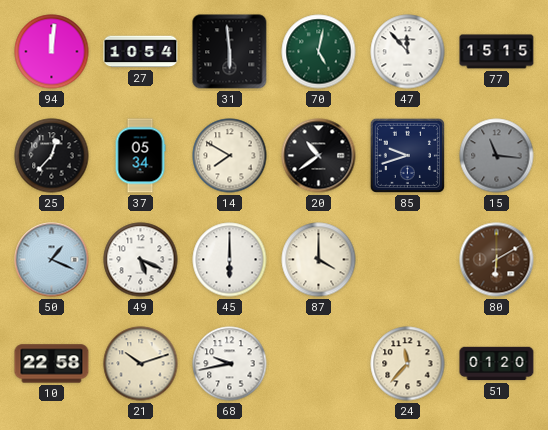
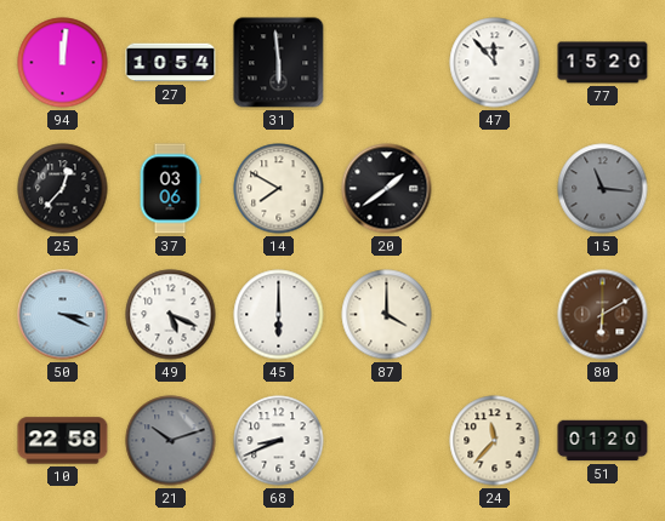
70: 5:02 -> none (319, 52)
77: 15:15 -> 15:20 (603, 63)
37: 05:34 -> 03:06 (170, 189)
20: 10:39 -> 1:39 (387, 189)
85: 9:42 -> none (407, 155)
50: 1:19 -> 3:19 (63, 315)
21 dial: cream -> grey (171, 441)
68: 9:43 -> 8:41 (279, 441)
